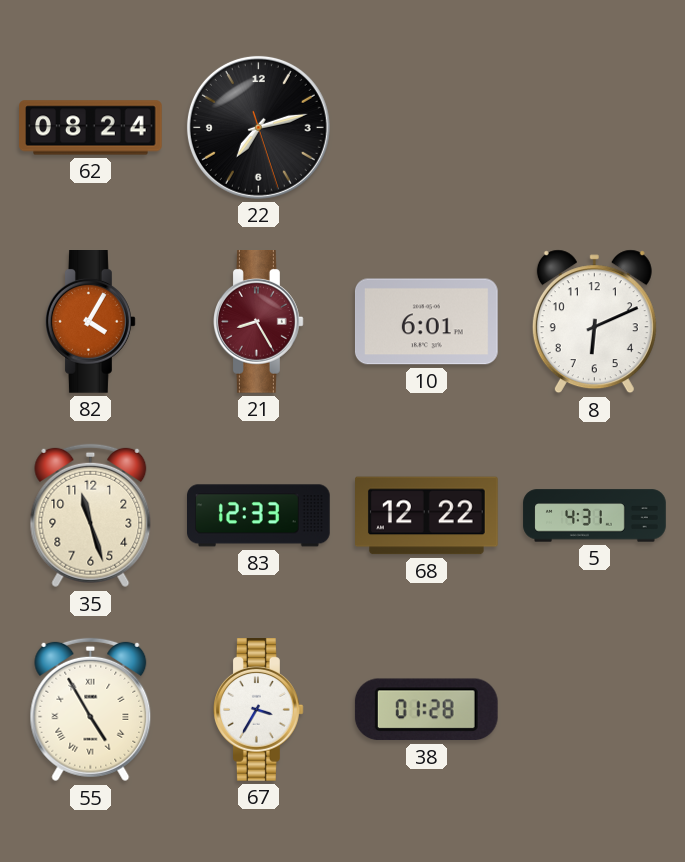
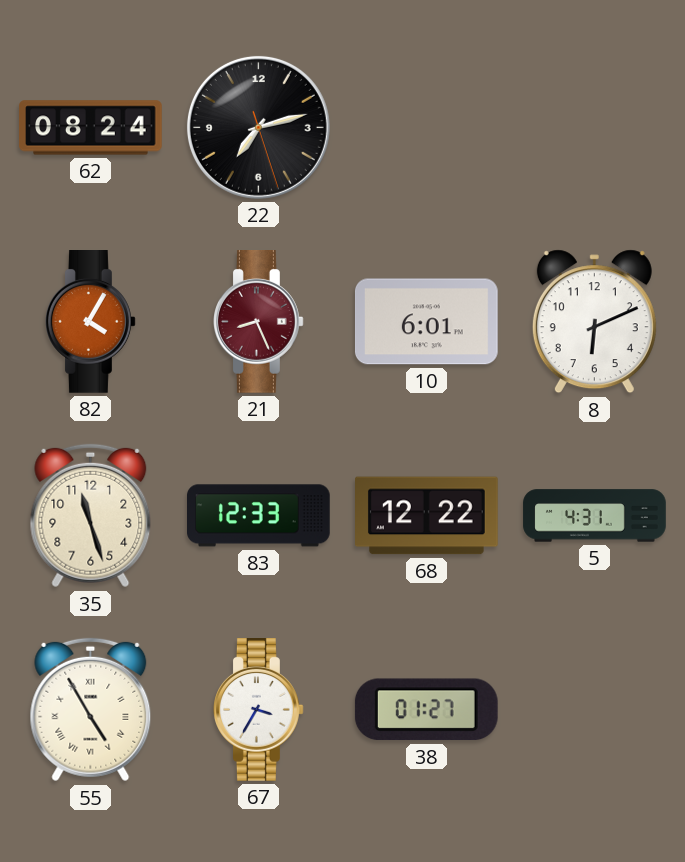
21: 8:25 -> 8:26 (259, 322)
38: 01:28 -> 01:27 (426, 710)
